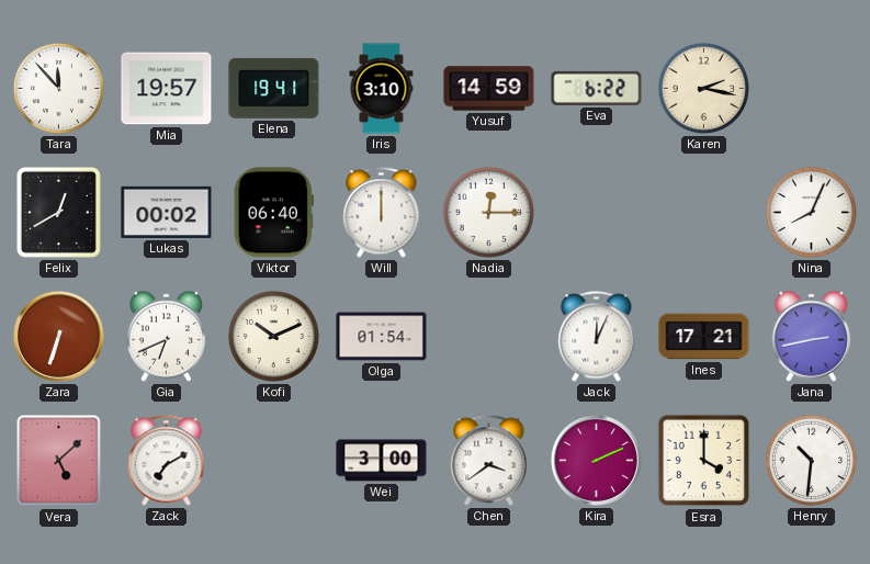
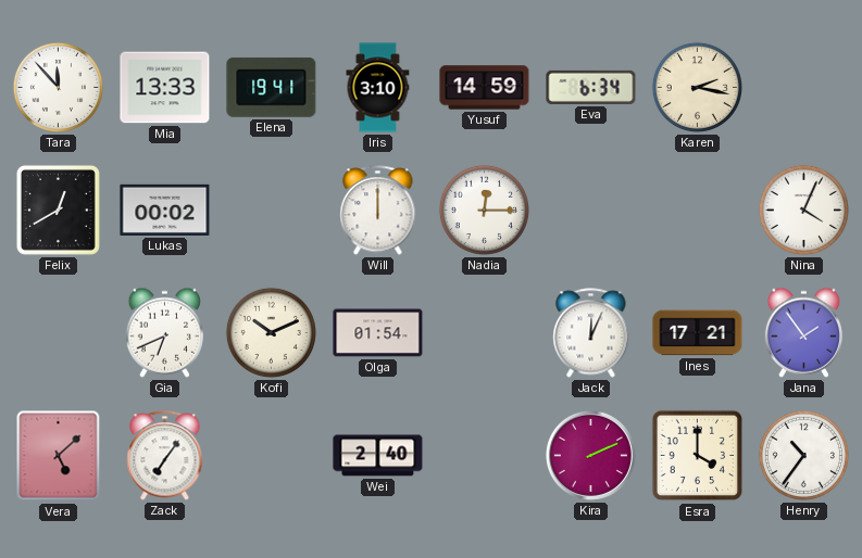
Mia: 19:57 -> 13:33 (165, 88)
Eva: 6:22 -> 6:34 (591, 87)
Viktor: 06:40 -> none (273, 213)
Nina: 8:04 -> 4:04 (803, 210)
Zara: 6:33 -> none (58, 336)
Jana: 2:43 -> 1:54 (804, 332)
Zack: 7:10 -> 7:06 (165, 456)
Wei: 3:00 -> 2:40 (378, 456)
Chen: 3:39 -> none (489, 461)
Henry: 10:31 -> 10:36 (803, 455)
